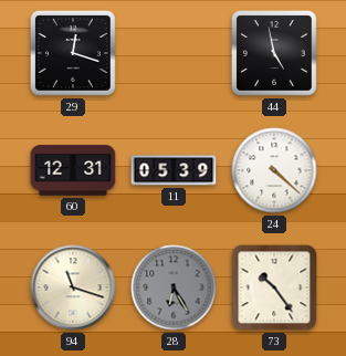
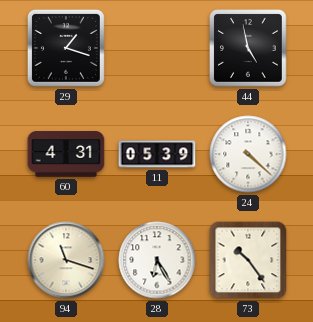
29: 12:18 -> 1:18 (66, 48)
60: 12:31 -> 4:31 (66, 154)
28 dial: grey -> white (157, 260)
